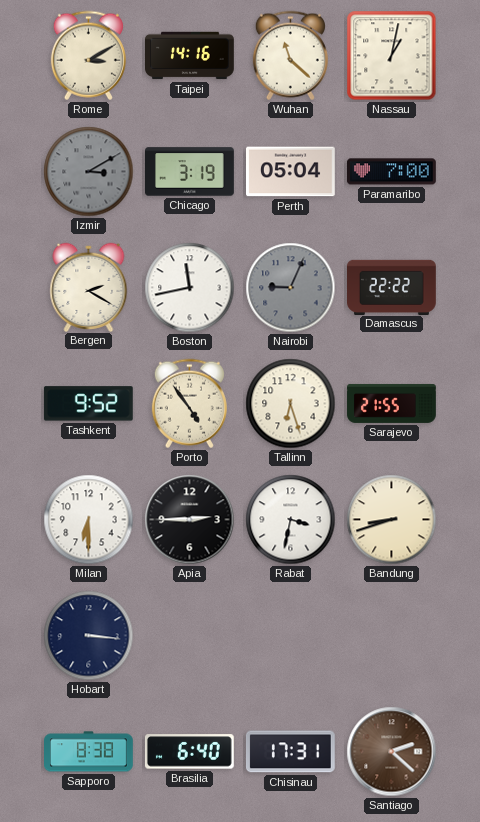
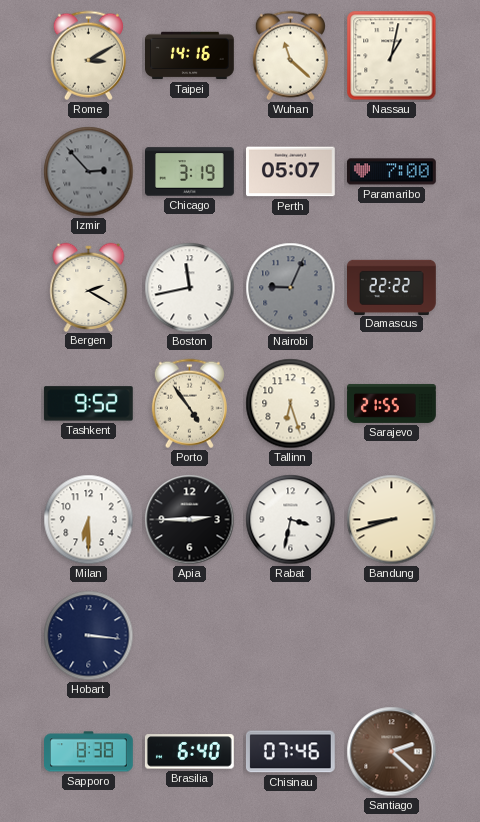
Izmir: 3:10 -> 2:53 (89, 172)
Perth: 05:04 -> 05:07 (291, 172)
Chisinau: 17:31 -> 07:46 (290, 752)
